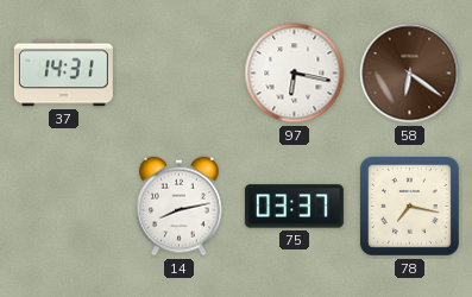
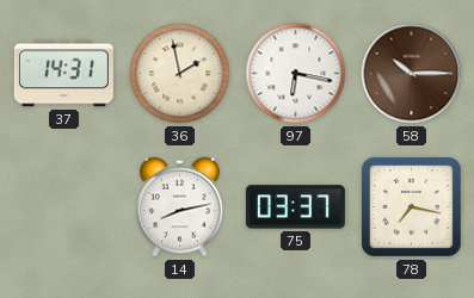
36: none -> 1:58 (180, 74)
58: 6:21 -> 10:15 (412, 74)
